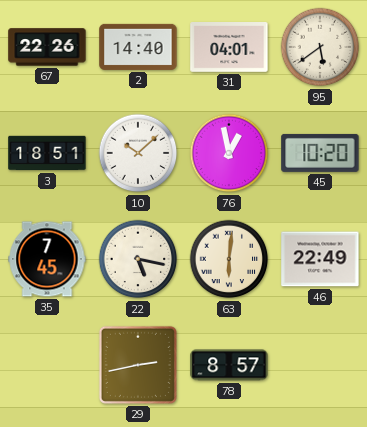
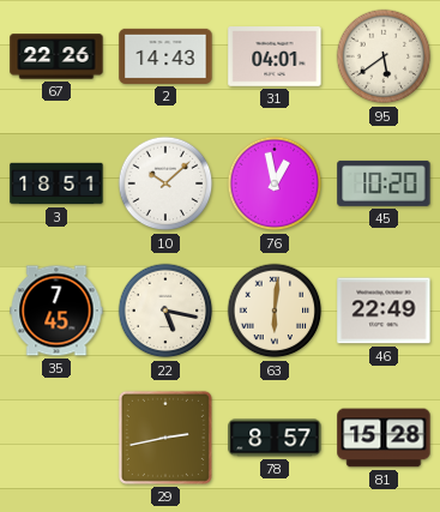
2: 14:40 -> 14:43 (165, 56)
81: none -> 15:28 (384, 438)
